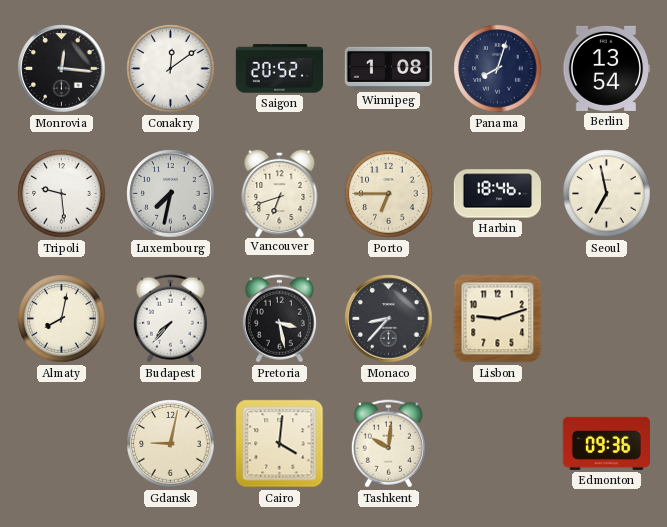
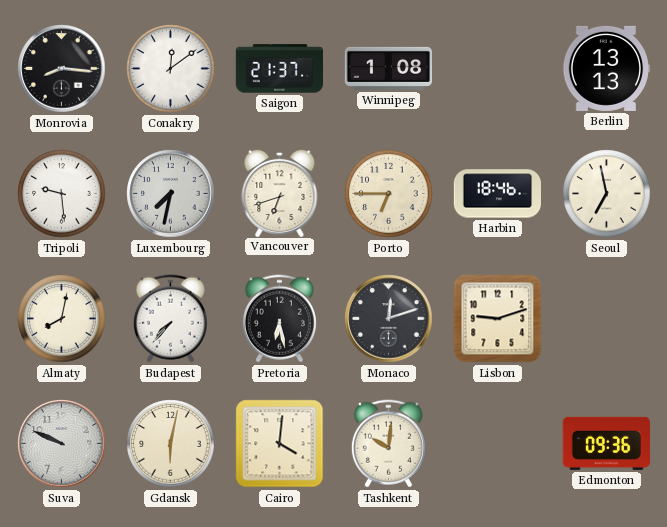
Monrovia: 12:16 -> 8:16 (62, 69)
Saigon: 20:52 -> 21:37 (279, 69)
Panama: 8:03 -> none (498, 69)
Berlin: 13:54 -> 13:13 (605, 68)
Pretoria: 3:28 -> 6:28 (279, 319)
Monaco: 8:37 -> 12:12 (389, 319)
Suva: none -> 9:49 (62, 444)
Gdansk: 9:02 -> 6:02 (171, 444)
